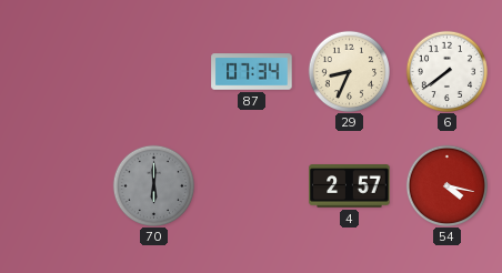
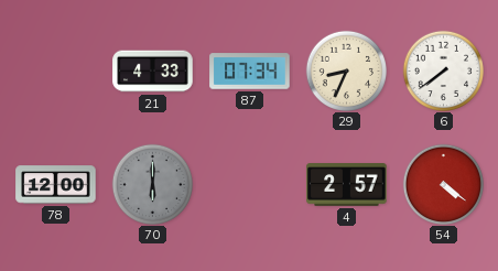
21: none -> 4:33 (153, 72)
78: none -> 12:00 (56, 185)
54: 4:17 -> 4:21 (443, 184)
